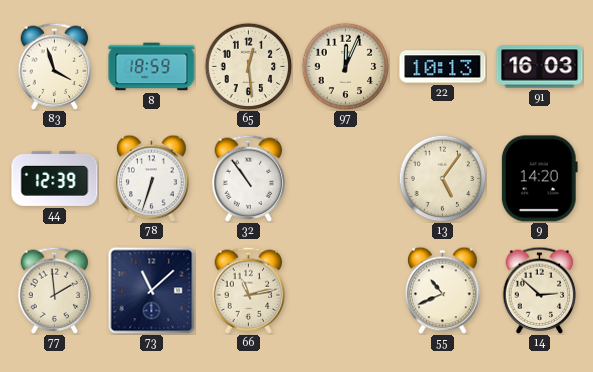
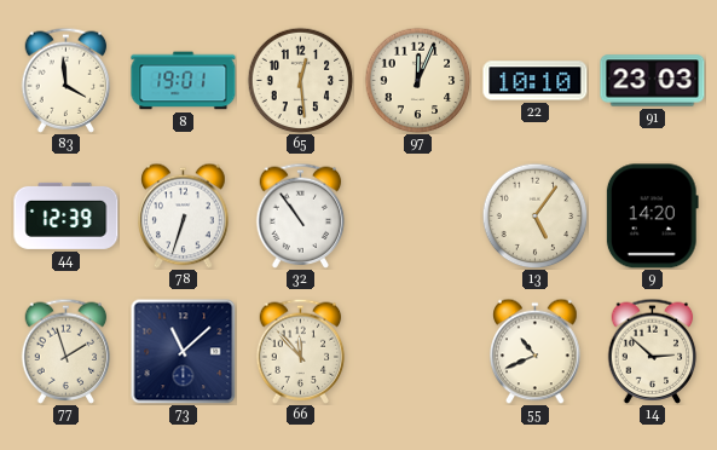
83: 3:57 -> 3:59 (67, 80)
8: 18:59 -> 19:01 (184, 81)
22: 10:13 -> 10:10 (536, 81)
91: 16:03 -> 23:03 (653, 81)
77: 1:59 -> 1:57 (67, 351)
66: 11:13 -> 11:53 (301, 351)
